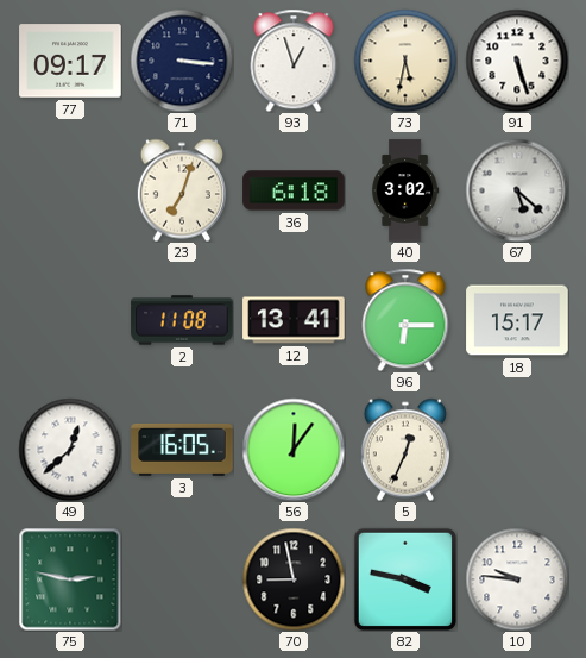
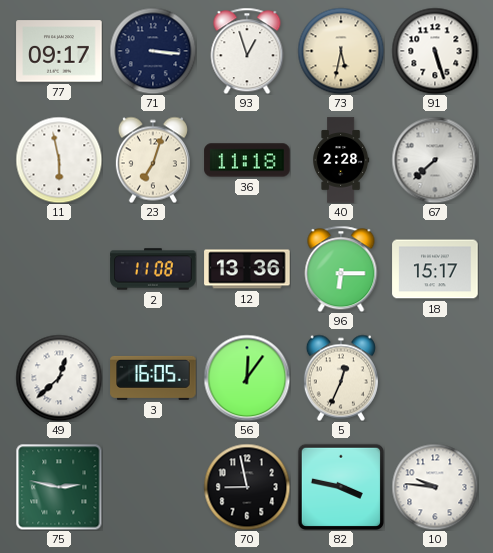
11: none -> 5:58 (59, 160)
36: 6:18 -> 11:18 (247, 160)
40: 3:02 -> 2:28 (341, 160)
67: 5:22 -> 7:38 (435, 160)
12: 13:41 -> 13:36 (247, 269)
